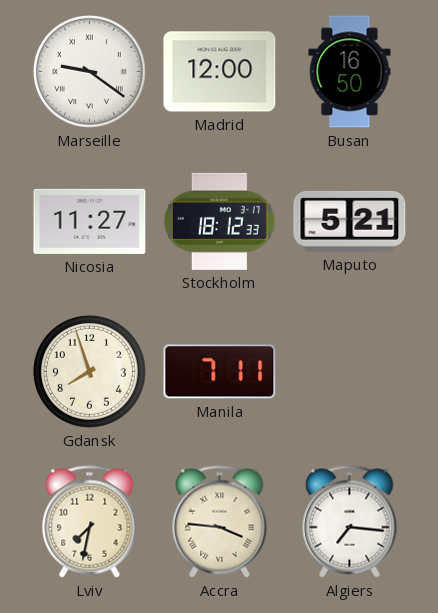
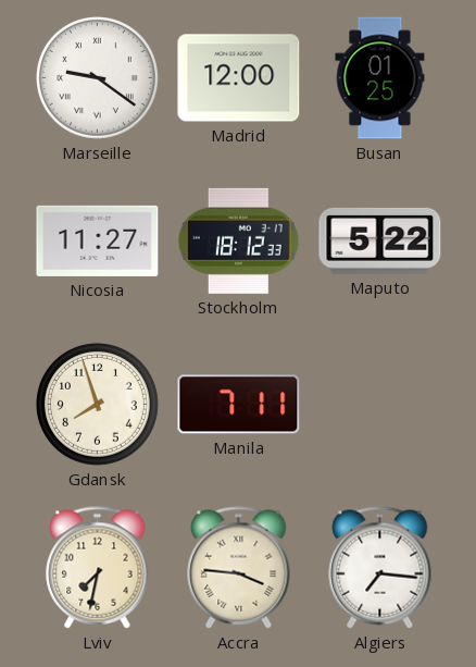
Busan: 16:50 -> 01:25 (380, 78)
Maputo: 5:21 -> 5:22 (380, 240)
